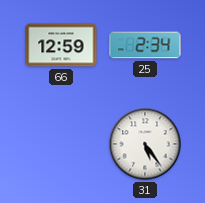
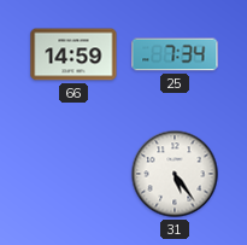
66: 12:59 -> 14:59 (73, 54)
25: 2:34 -> 7:34 (175, 54)
